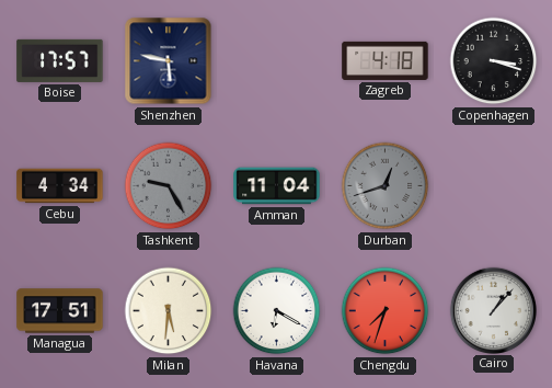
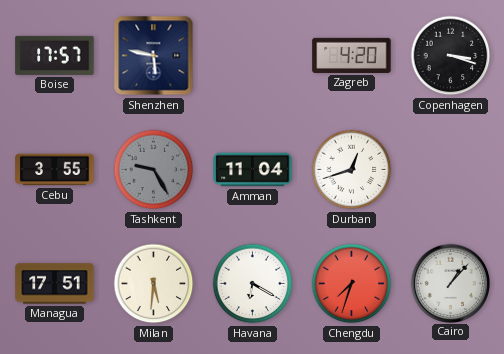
Zagreb: 4:18 -> 4:20 (352, 55)
Cebu: 4:34 -> 3:55 (55, 170)
Durban dial: grey -> white (352, 170)
